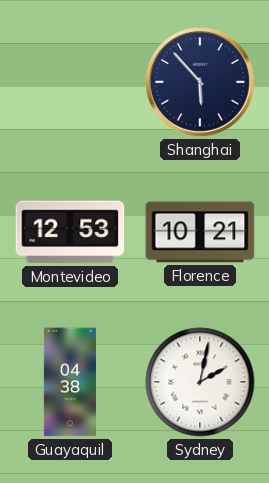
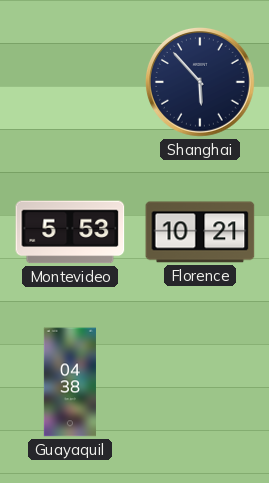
Montevideo: 12:53 -> 5:53 (70, 232)
Sydney: 2:02 -> none (200, 382)
